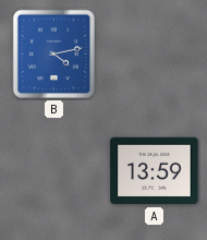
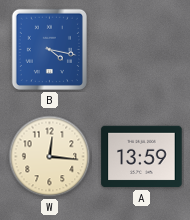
B: 4:13 -> 4:17 (49, 49)
W: none -> 12:16 (50, 157)
